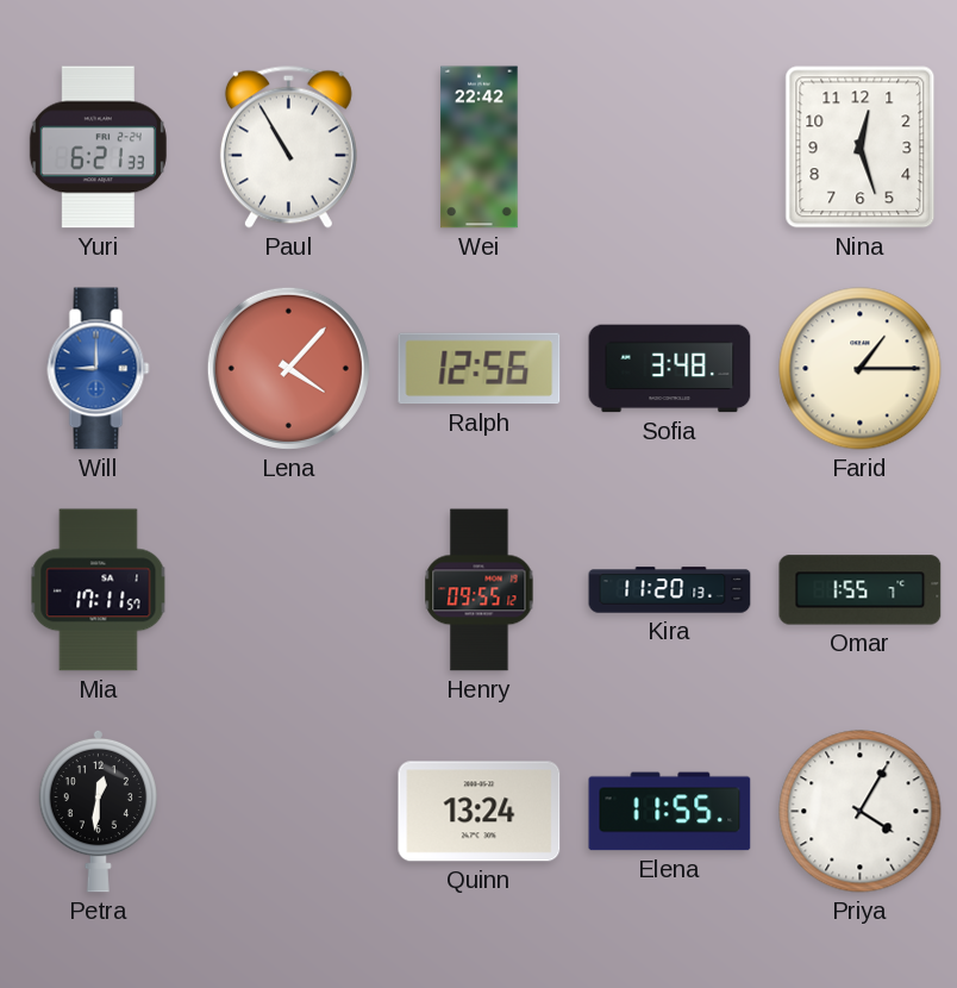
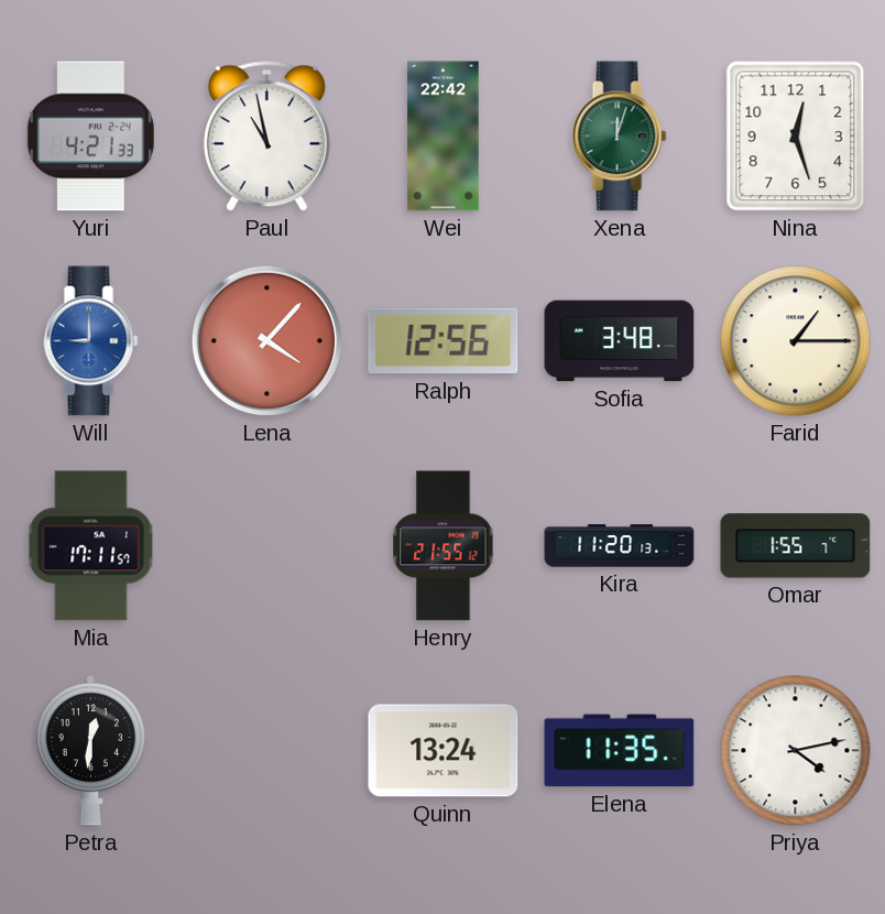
Yuri: 6:21 -> 4:21 (90, 137)
Paul: 10:55 -> 10:58 (266, 135)
Xena: none -> 12:03 (620, 137)
Henry: 09:55 -> 21:55 (444, 546)
Elena: 11:55 -> 11:35 (620, 751)
Priya: 4:05 -> 4:13 (796, 751)
